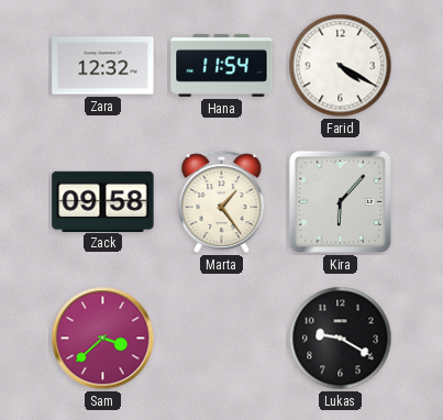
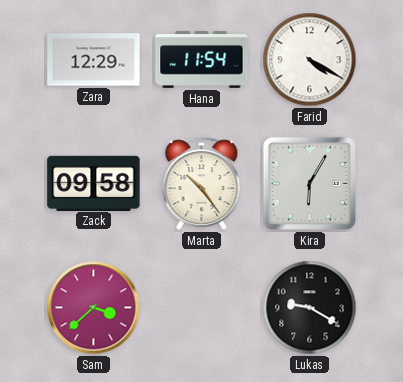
Zara: 12:32 -> 12:29 (94, 60)
Marta: 1:24 -> 10:24 (202, 183)
Kira: 6:07 -> 6:05 (309, 183)
